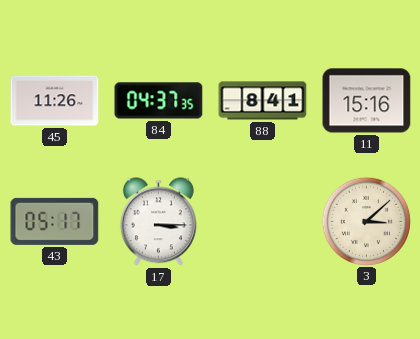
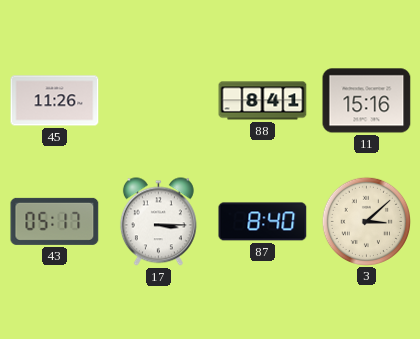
84: 04:37 -> none (159, 101)
87: none -> 8:40 (263, 222)
